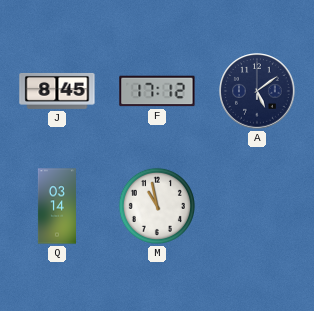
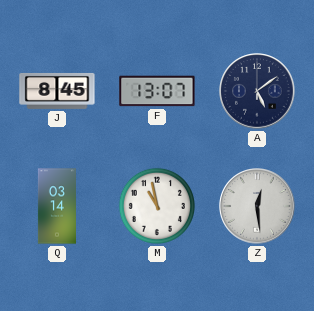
F: 17:12 -> 13:07 (157, 91)
Z: none -> 12:29 (257, 206)
